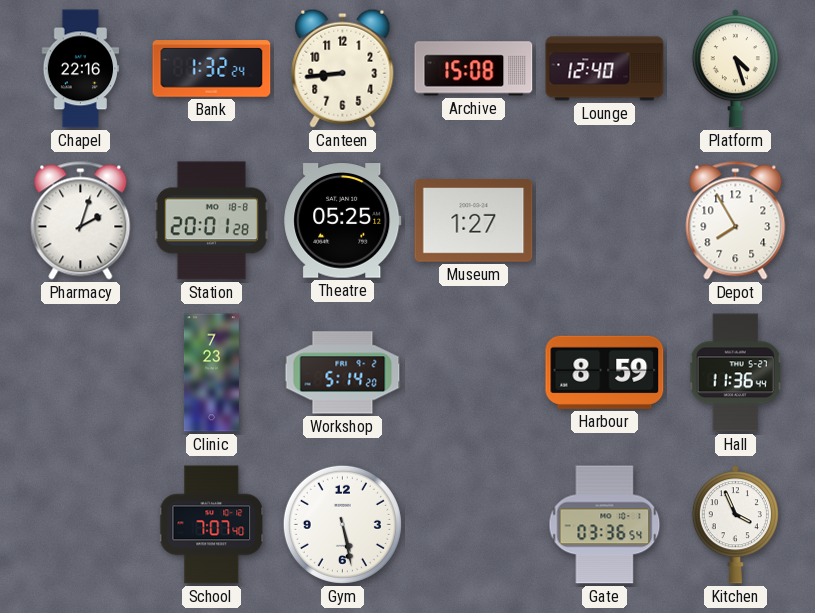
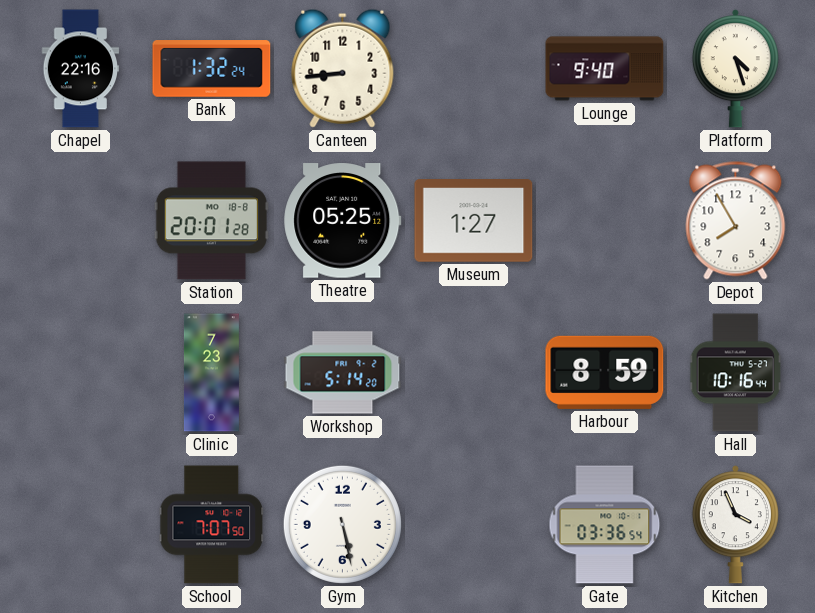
Archive: 15:08 -> none (474, 69)
Lounge: 12:40 -> 9:40 (605, 69)
Pharmacy: 2:03 -> none (81, 221)
Hall: 11:36 -> 10:16 (736, 373)
School: 7:07:40 -> 7:07:50 (212, 525)
